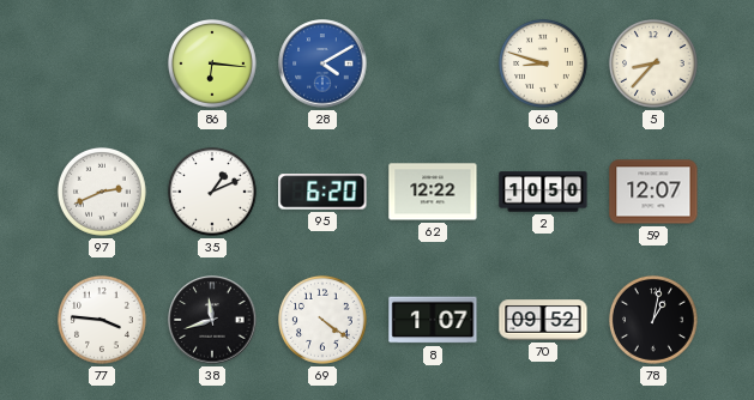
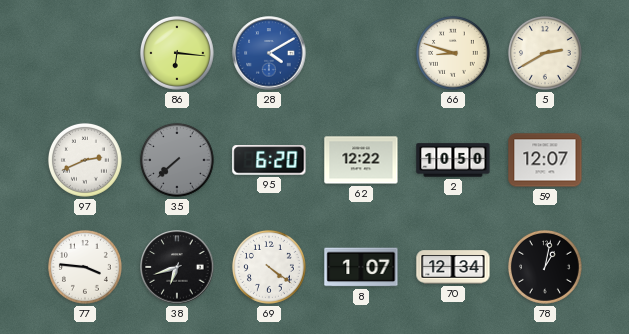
5: 8:37 -> 2:40 (545, 53)
35: 1:11 -> 7:38 (177, 160)
35 dial: white -> grey (177, 160)
38: 11:42 -> 6:42 (177, 267)
70: 09:52 -> 12:34 (453, 267)
